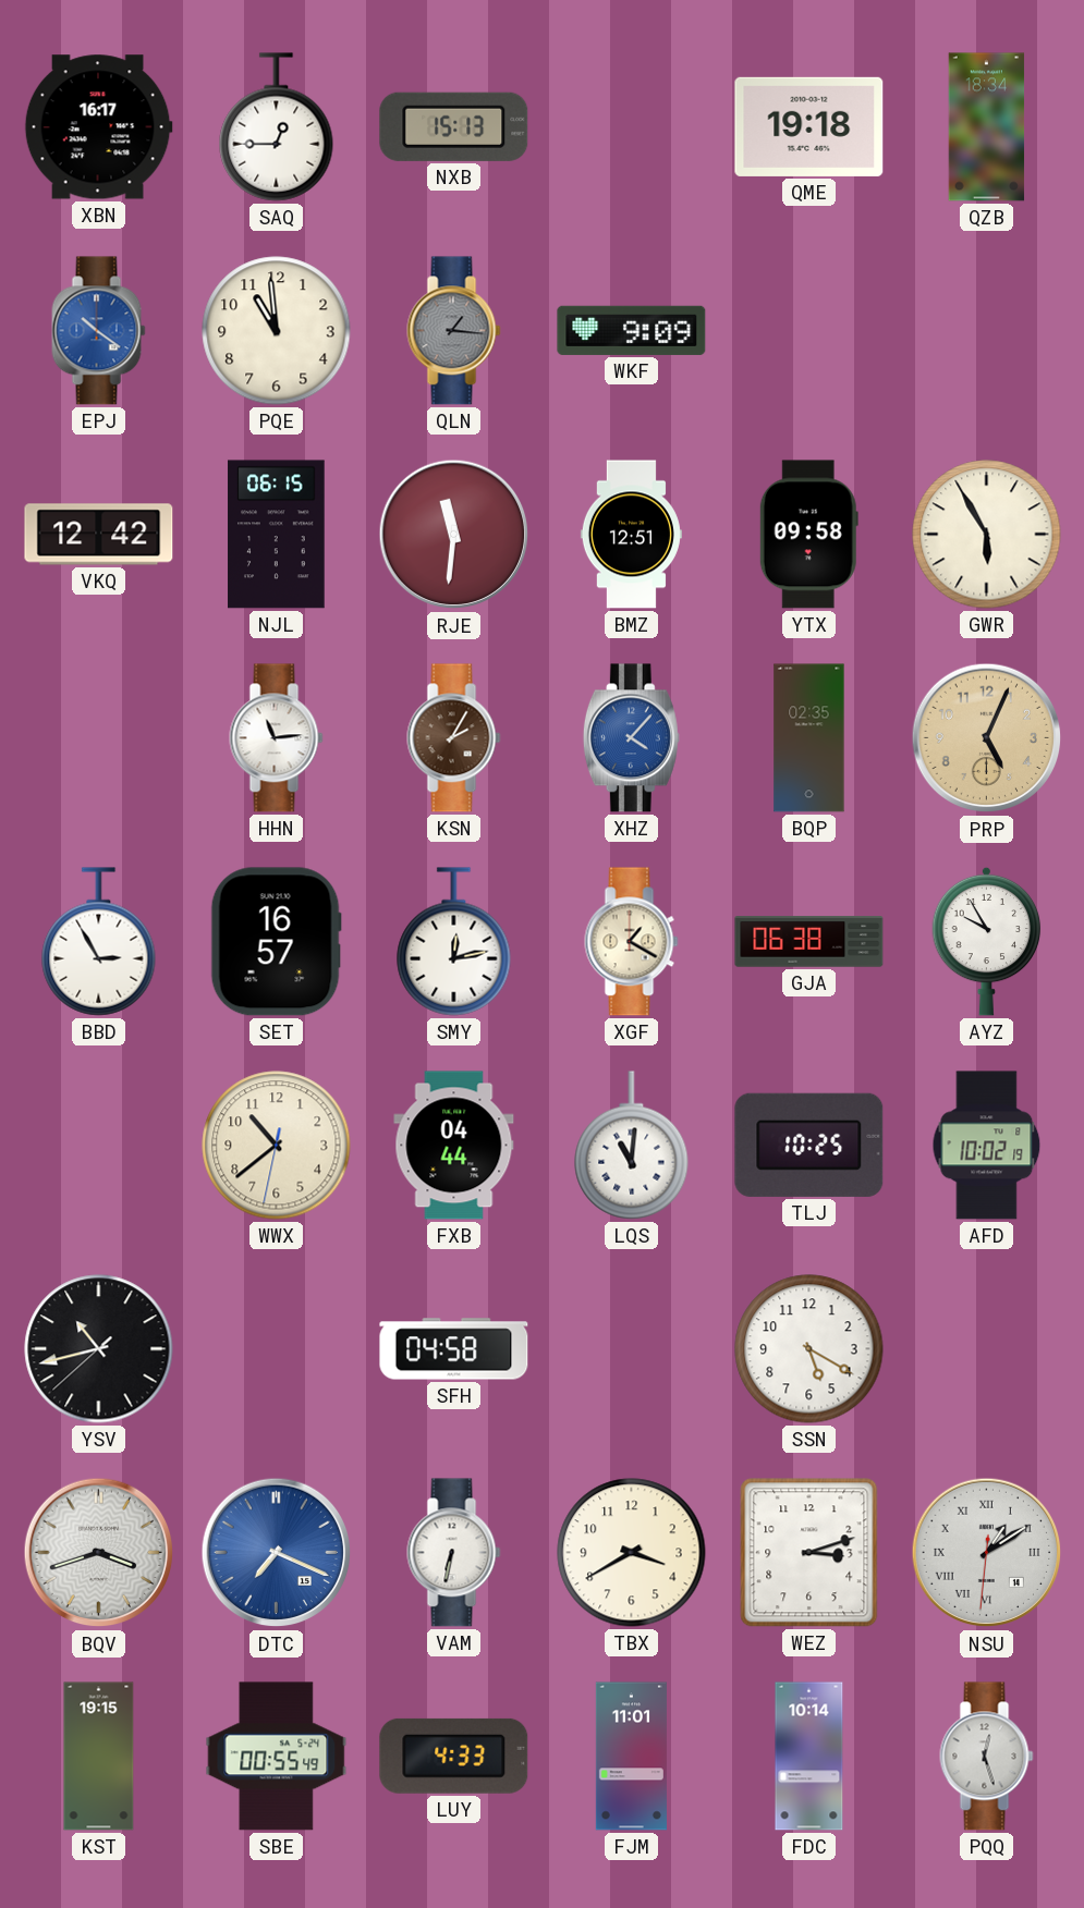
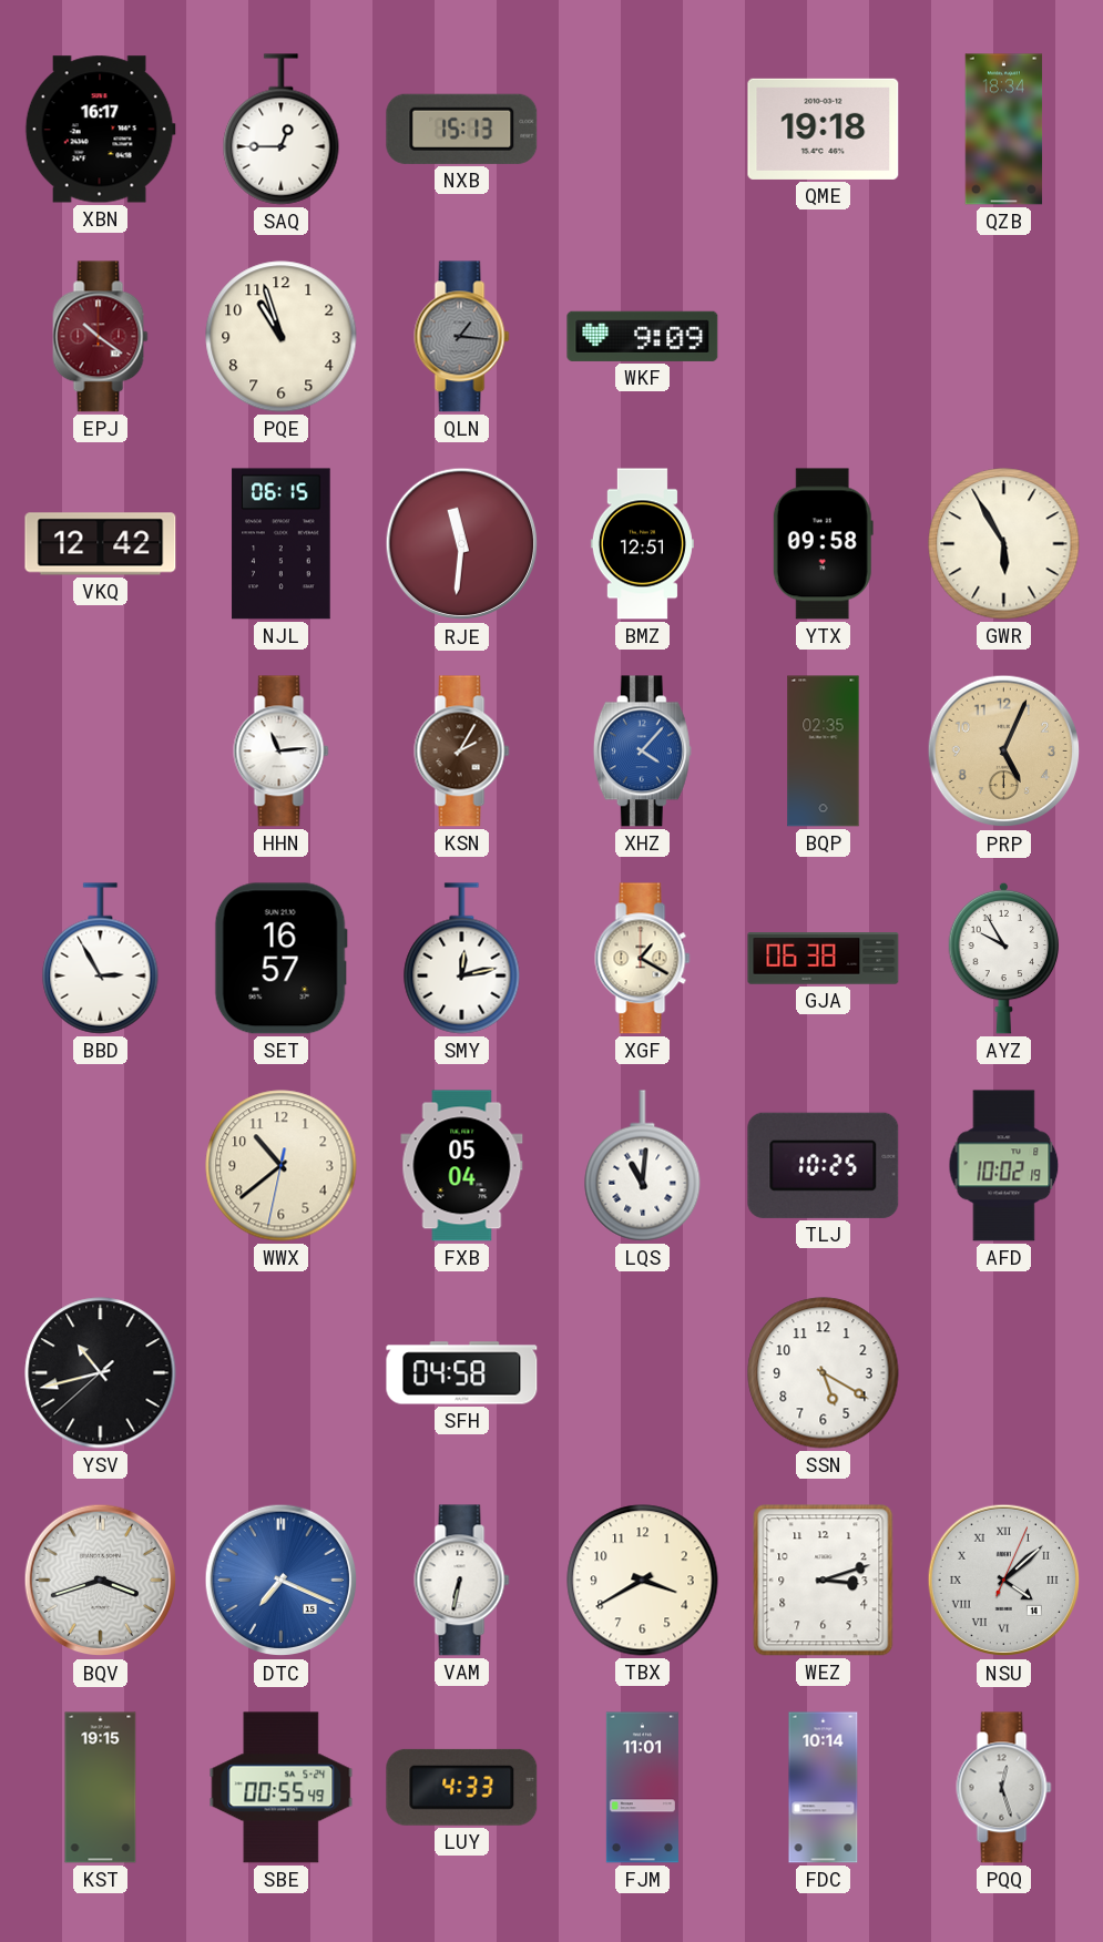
EPJ dial: blue -> burgundy (101, 337)
PQE: 10:59 -> 10:57 (282, 337)
FXB: 04:44 -> 05:04 (462, 1166)
NSU: 1:09 -> 4:08 (1004, 1581)
